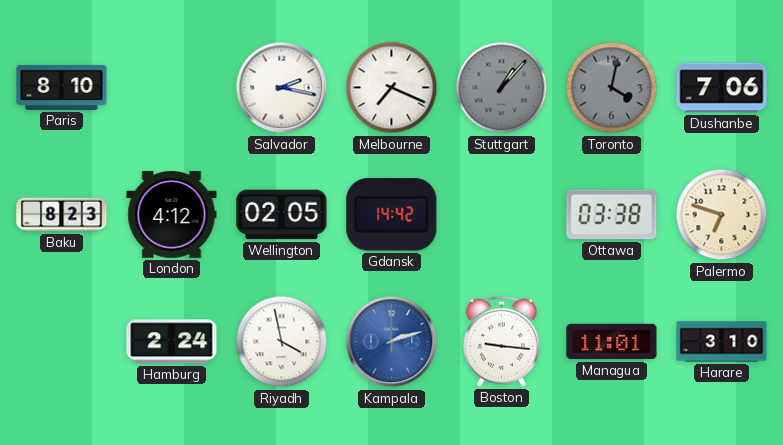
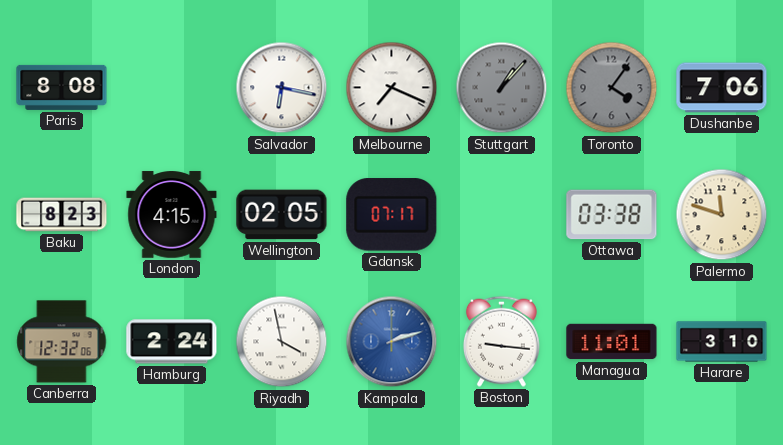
Paris: 8:10 -> 8:08 (62, 87)
Salvador: 2:17 -> 6:17 (282, 88)
Toronto: 4:02 -> 4:06 (612, 88)
London: 4:12 -> 4:15 (172, 215)
Gdansk: 14:42 -> 07:17 (392, 215)
Palermo: 6:48 -> 11:48 (722, 215)
Canberra: none -> 12:32 (62, 342)
